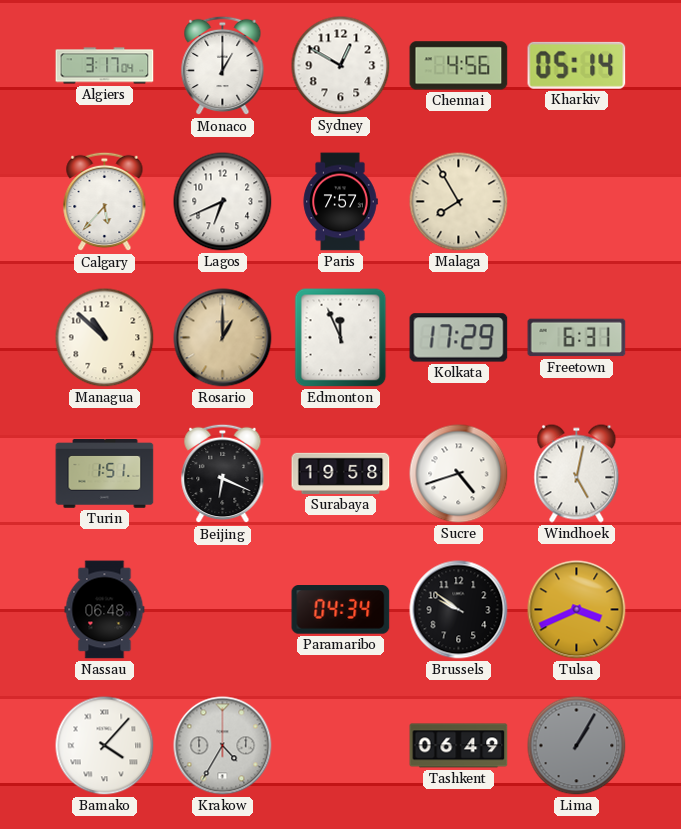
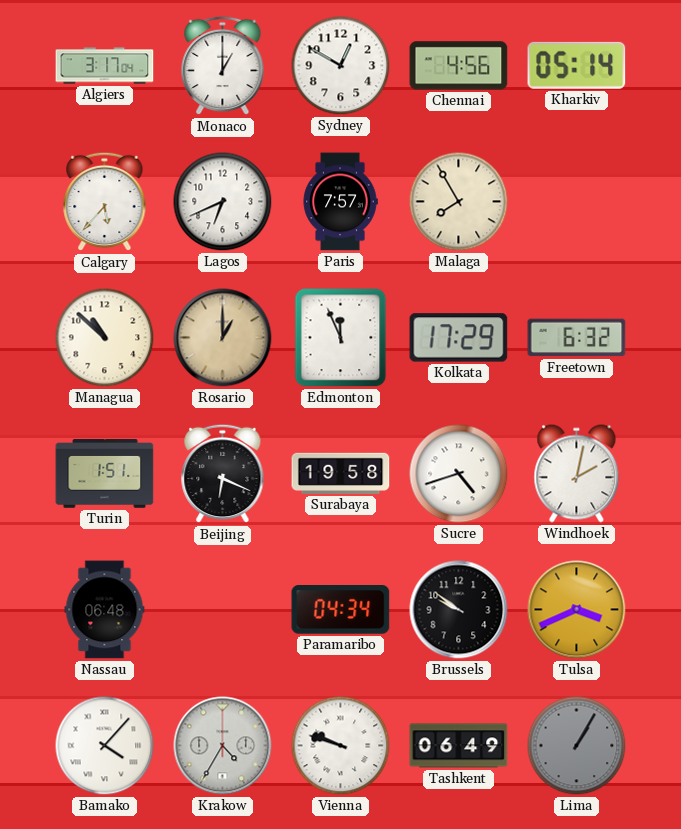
Freetown: 6:31 -> 6:32 (577, 338)
Windhoek: 5:02 -> 2:02 (577, 474)
Vienna: none -> 9:48 (341, 746)
